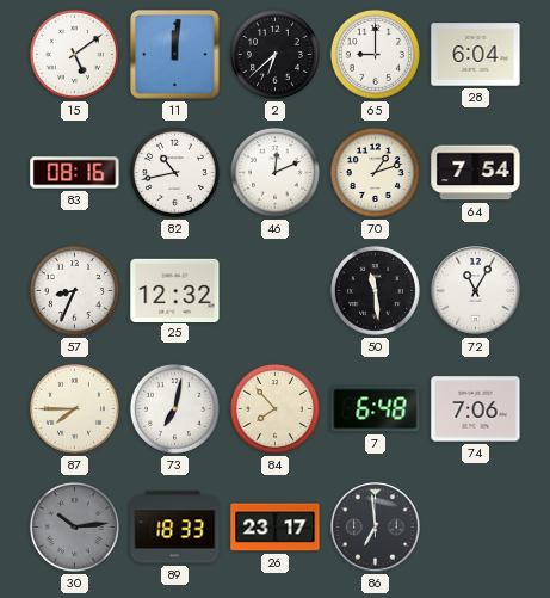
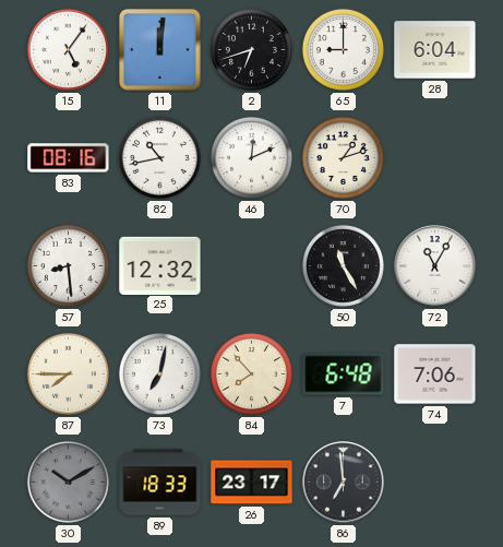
15: 5:09 -> 5:06 (68, 49)
2: 6:38 -> 6:42 (251, 49)
64: 7:54 -> none (476, 173)
57: 8:34 -> 8:29 (68, 265)
50: 11:29 -> 11:25 (343, 265)
30: 10:14 -> 10:10 (68, 481)
